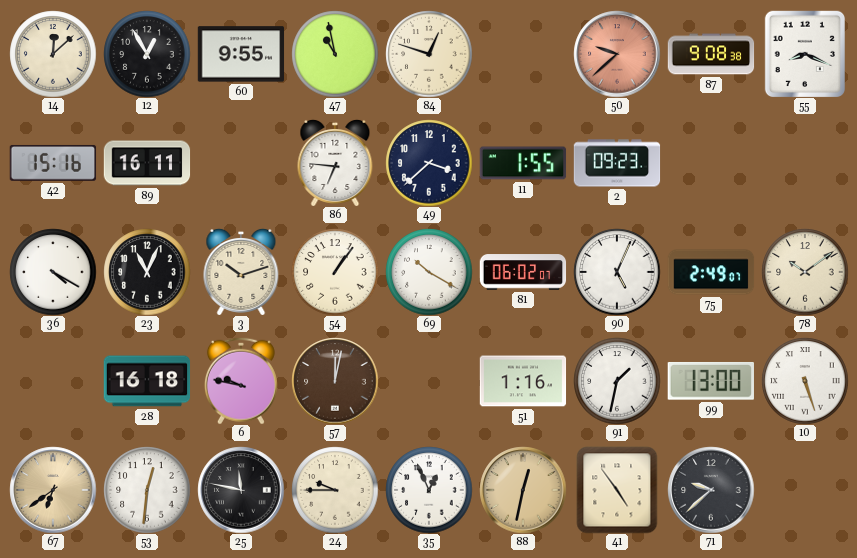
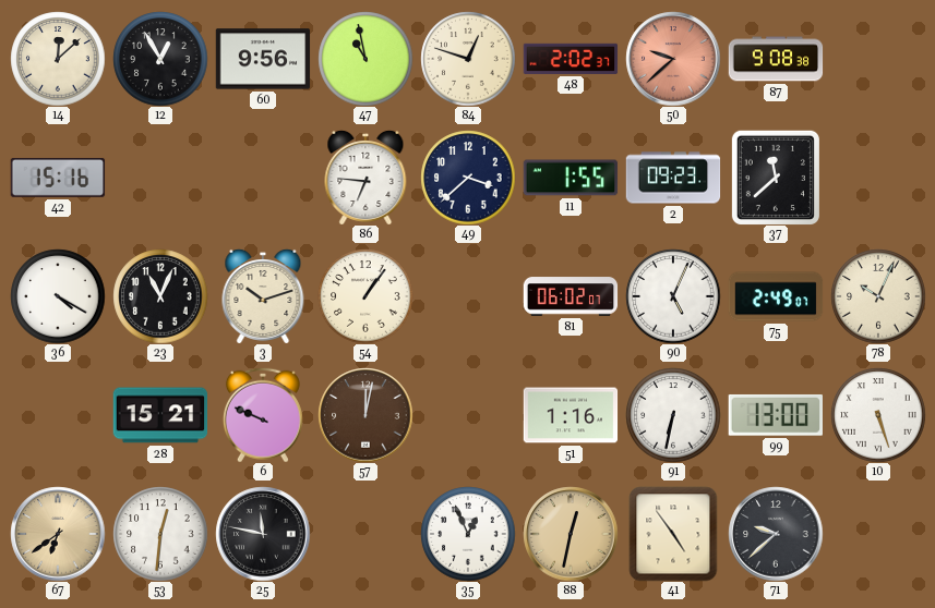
60: 9:55 -> 9:56 (263, 59)
48: none -> 2:02 (571, 59)
55: 8:19 -> none (804, 54)
89: 16:11 -> none (147, 163)
37: none -> 11:38 (776, 178)
69: 10:20 -> none (429, 272)
78: 10:09 -> 10:04 (878, 296)
28: 16:18 -> 15:21 (160, 415)
6: 9:47 -> 9:49 (263, 415)
91: 1:32 -> 6:32 (673, 415)
24: 9:45 -> none (335, 490)
